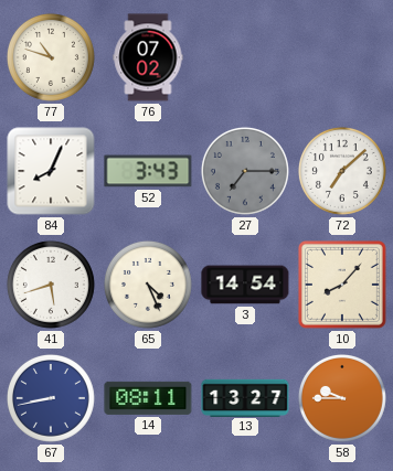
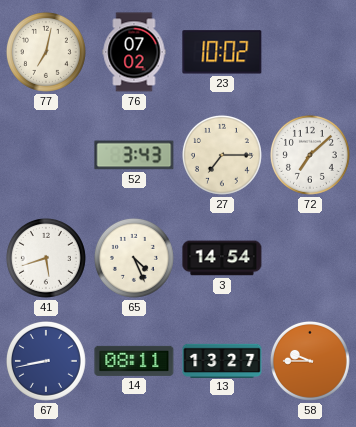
77: 10:48 -> 7:02 (46, 52)
23: none -> 10:02 (222, 52)
84: 8:04 -> none (51, 171)
27 dial: grey -> cream (222, 155)
10: 8:07 -> none (342, 285)
